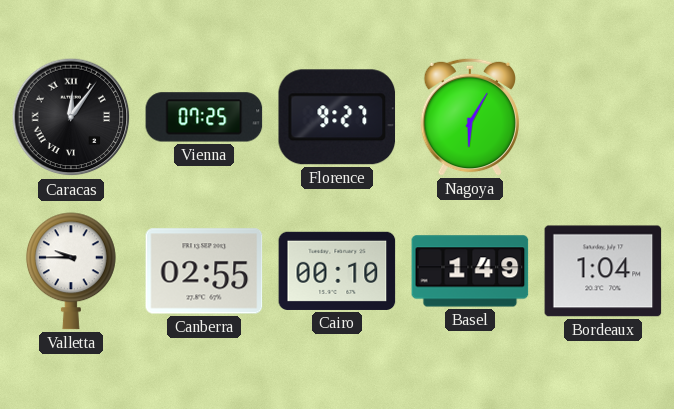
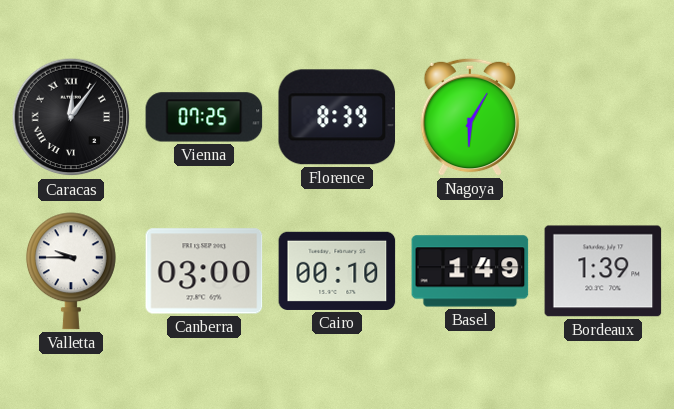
Florence: 9:27 -> 8:39 (337, 117)
Canberra: 02:55 -> 03:00 (204, 271)
Bordeaux: 1:04 -> 1:39 (603, 271)
